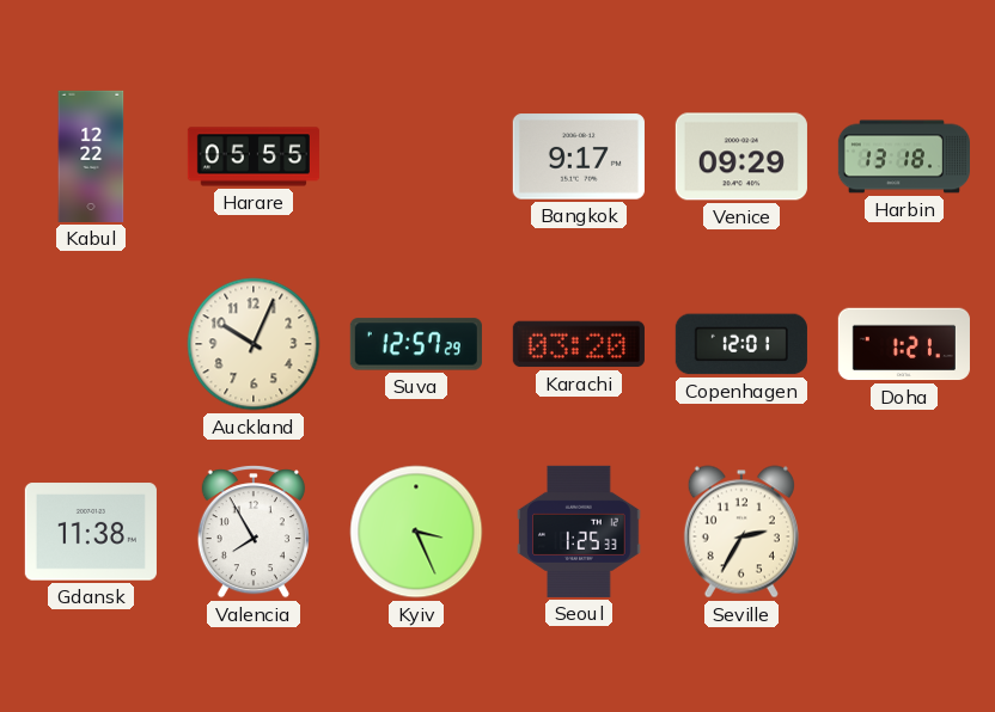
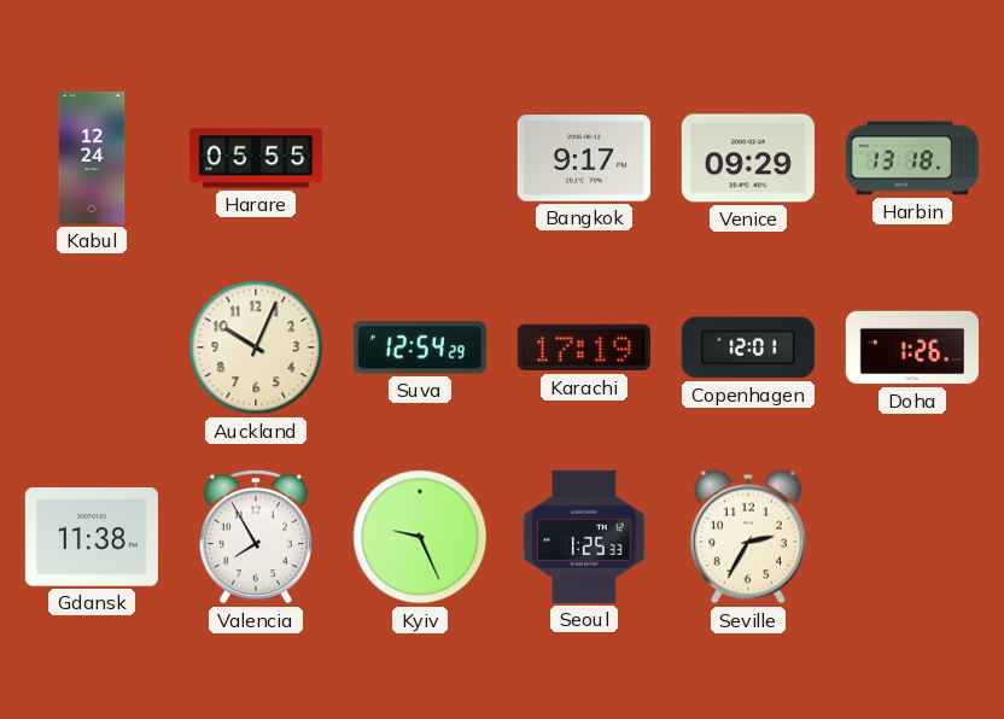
Kabul: 12:22 -> 12:24 (92, 158)
Suva: 12:57 -> 12:54 (420, 347)
Karachi: 03:20 -> 17:19 (584, 347)
Doha: 1:21 -> 1:26 (912, 347)
Kyiv: 3:26 -> 9:26 (420, 537)
